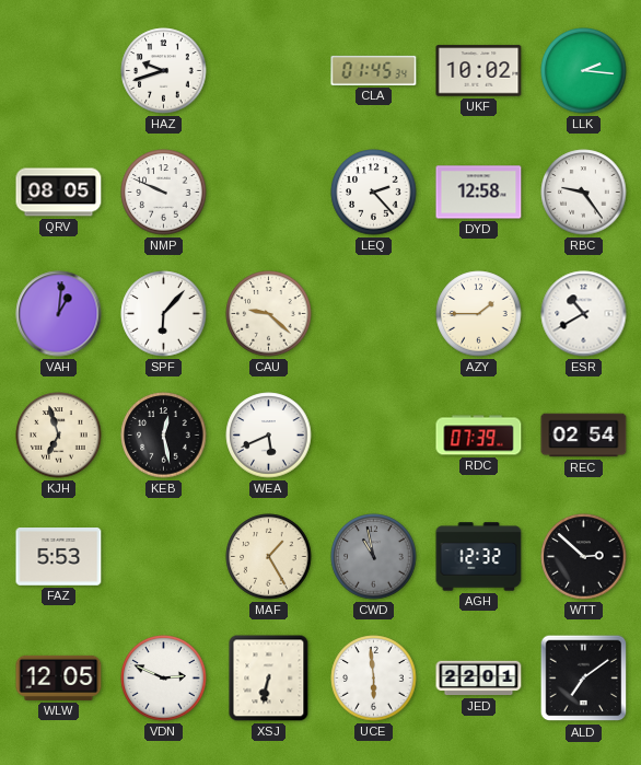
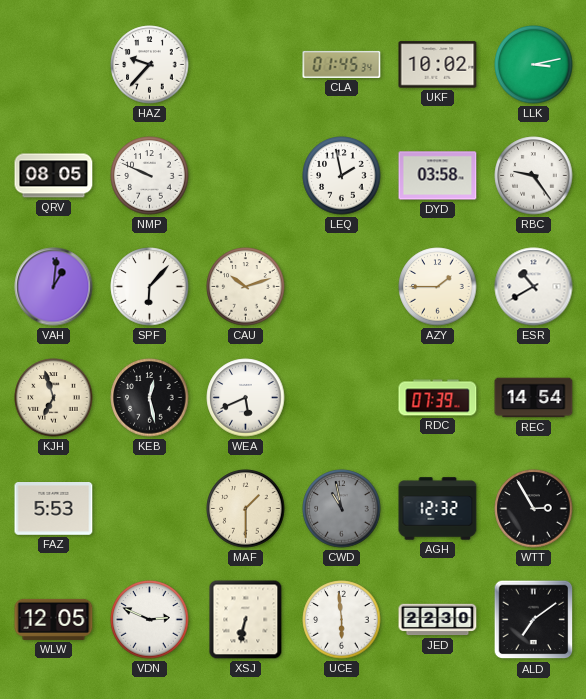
HAZ: 9:42 -> 9:37 (150, 65)
LLK: 2:16 -> 3:13 (534, 65)
LEQ: 2:23 -> 1:58 (342, 176)
DYD: 12:58 -> 03:58 (438, 176)
CAU: 9:22 -> 10:12 (246, 287)
REC: 02:54 -> 14:54 (534, 398)
MAF: 1:25 -> 1:30 (246, 509)
WTT: 2:52 -> 2:55 (534, 509)
JED: 22:01 -> 22:30 (438, 620)
